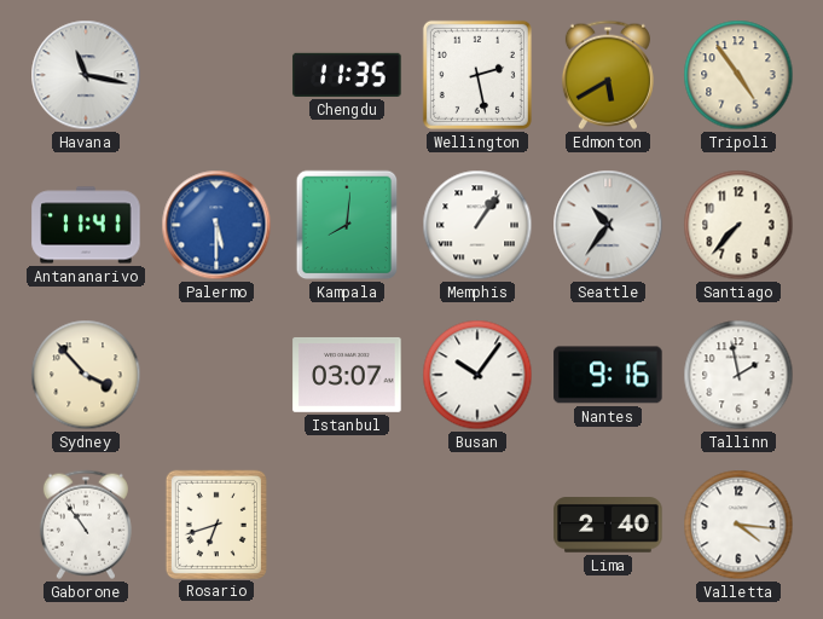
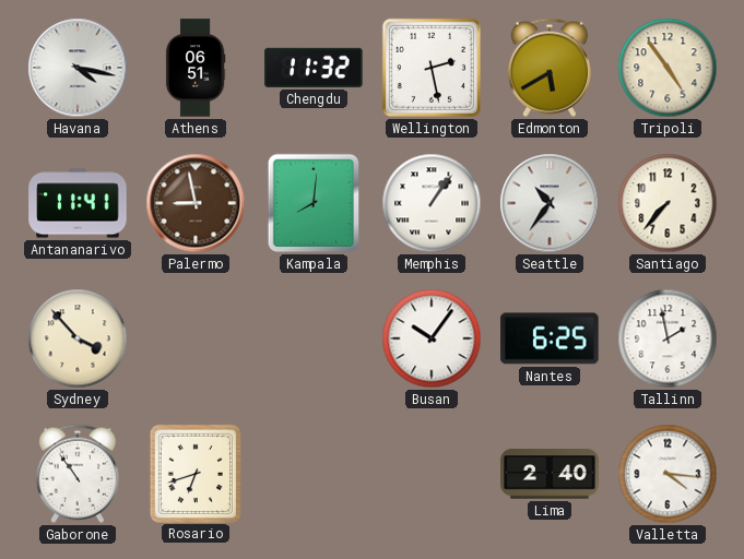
Havana: 11:17 -> 4:17 (78, 68)
Athens: none -> 06:51 (196, 68)
Chengdu: 11:35 -> 11:32 (314, 68)
Palermo: 5:30 -> 8:58 (196, 203)
Palermo dial: blue -> brown (196, 203)
Istanbul: 03:07 -> none (347, 375)
Nantes: 9:16 -> 6:25 (550, 338)
